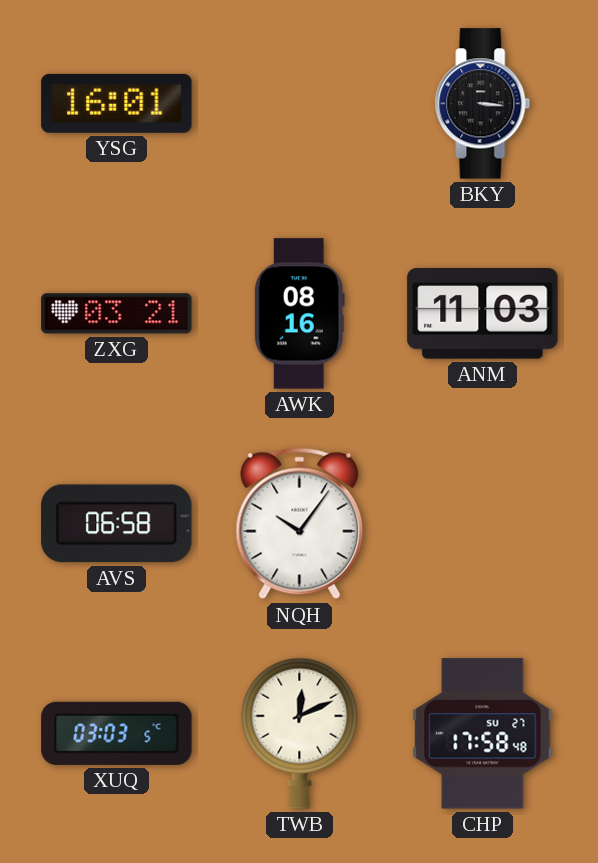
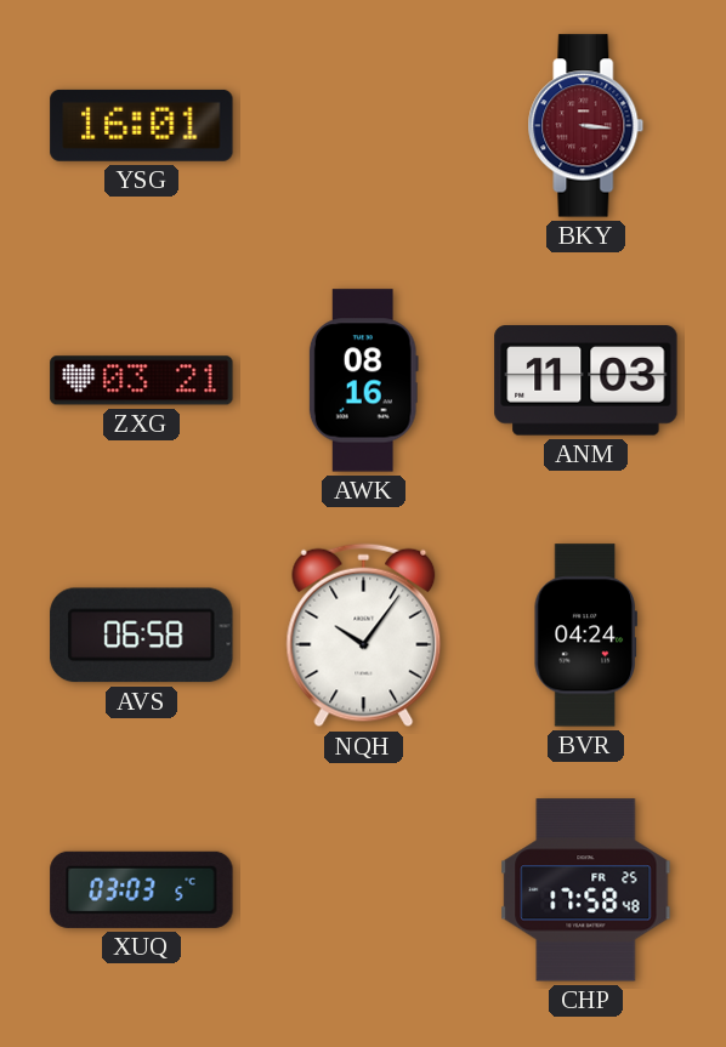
BKY dial: black -> burgundy (586, 126)
BVR: none -> 04:24 (585, 636)
TWB: 12:11 -> none (300, 733)
CHP date: SU 27 -> FR 25 (586, 890)
